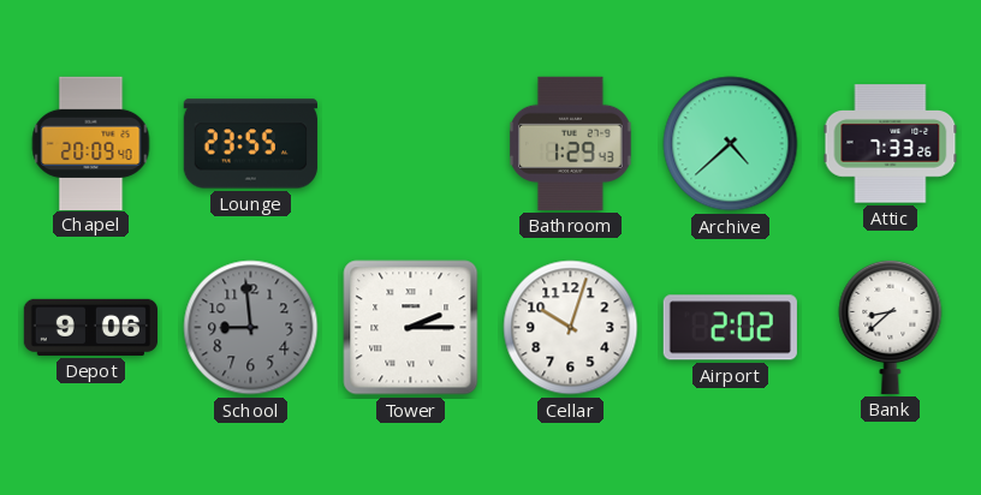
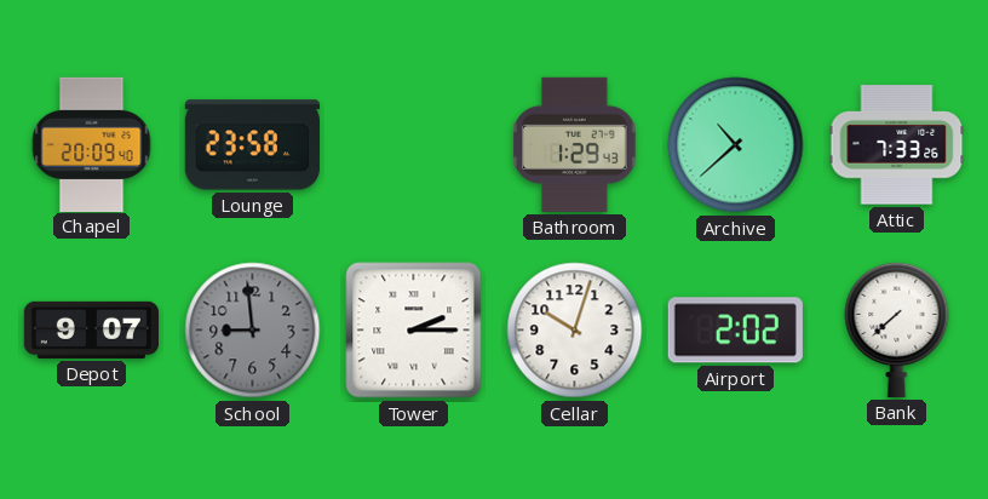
Lounge: 23:55 -> 23:58 (252, 145)
Archive: 4:38 -> 10:38 (736, 145)
Depot: 9:06 -> 9:07 (91, 329)
Bank: 8:38 -> 7:38 (897, 329)
